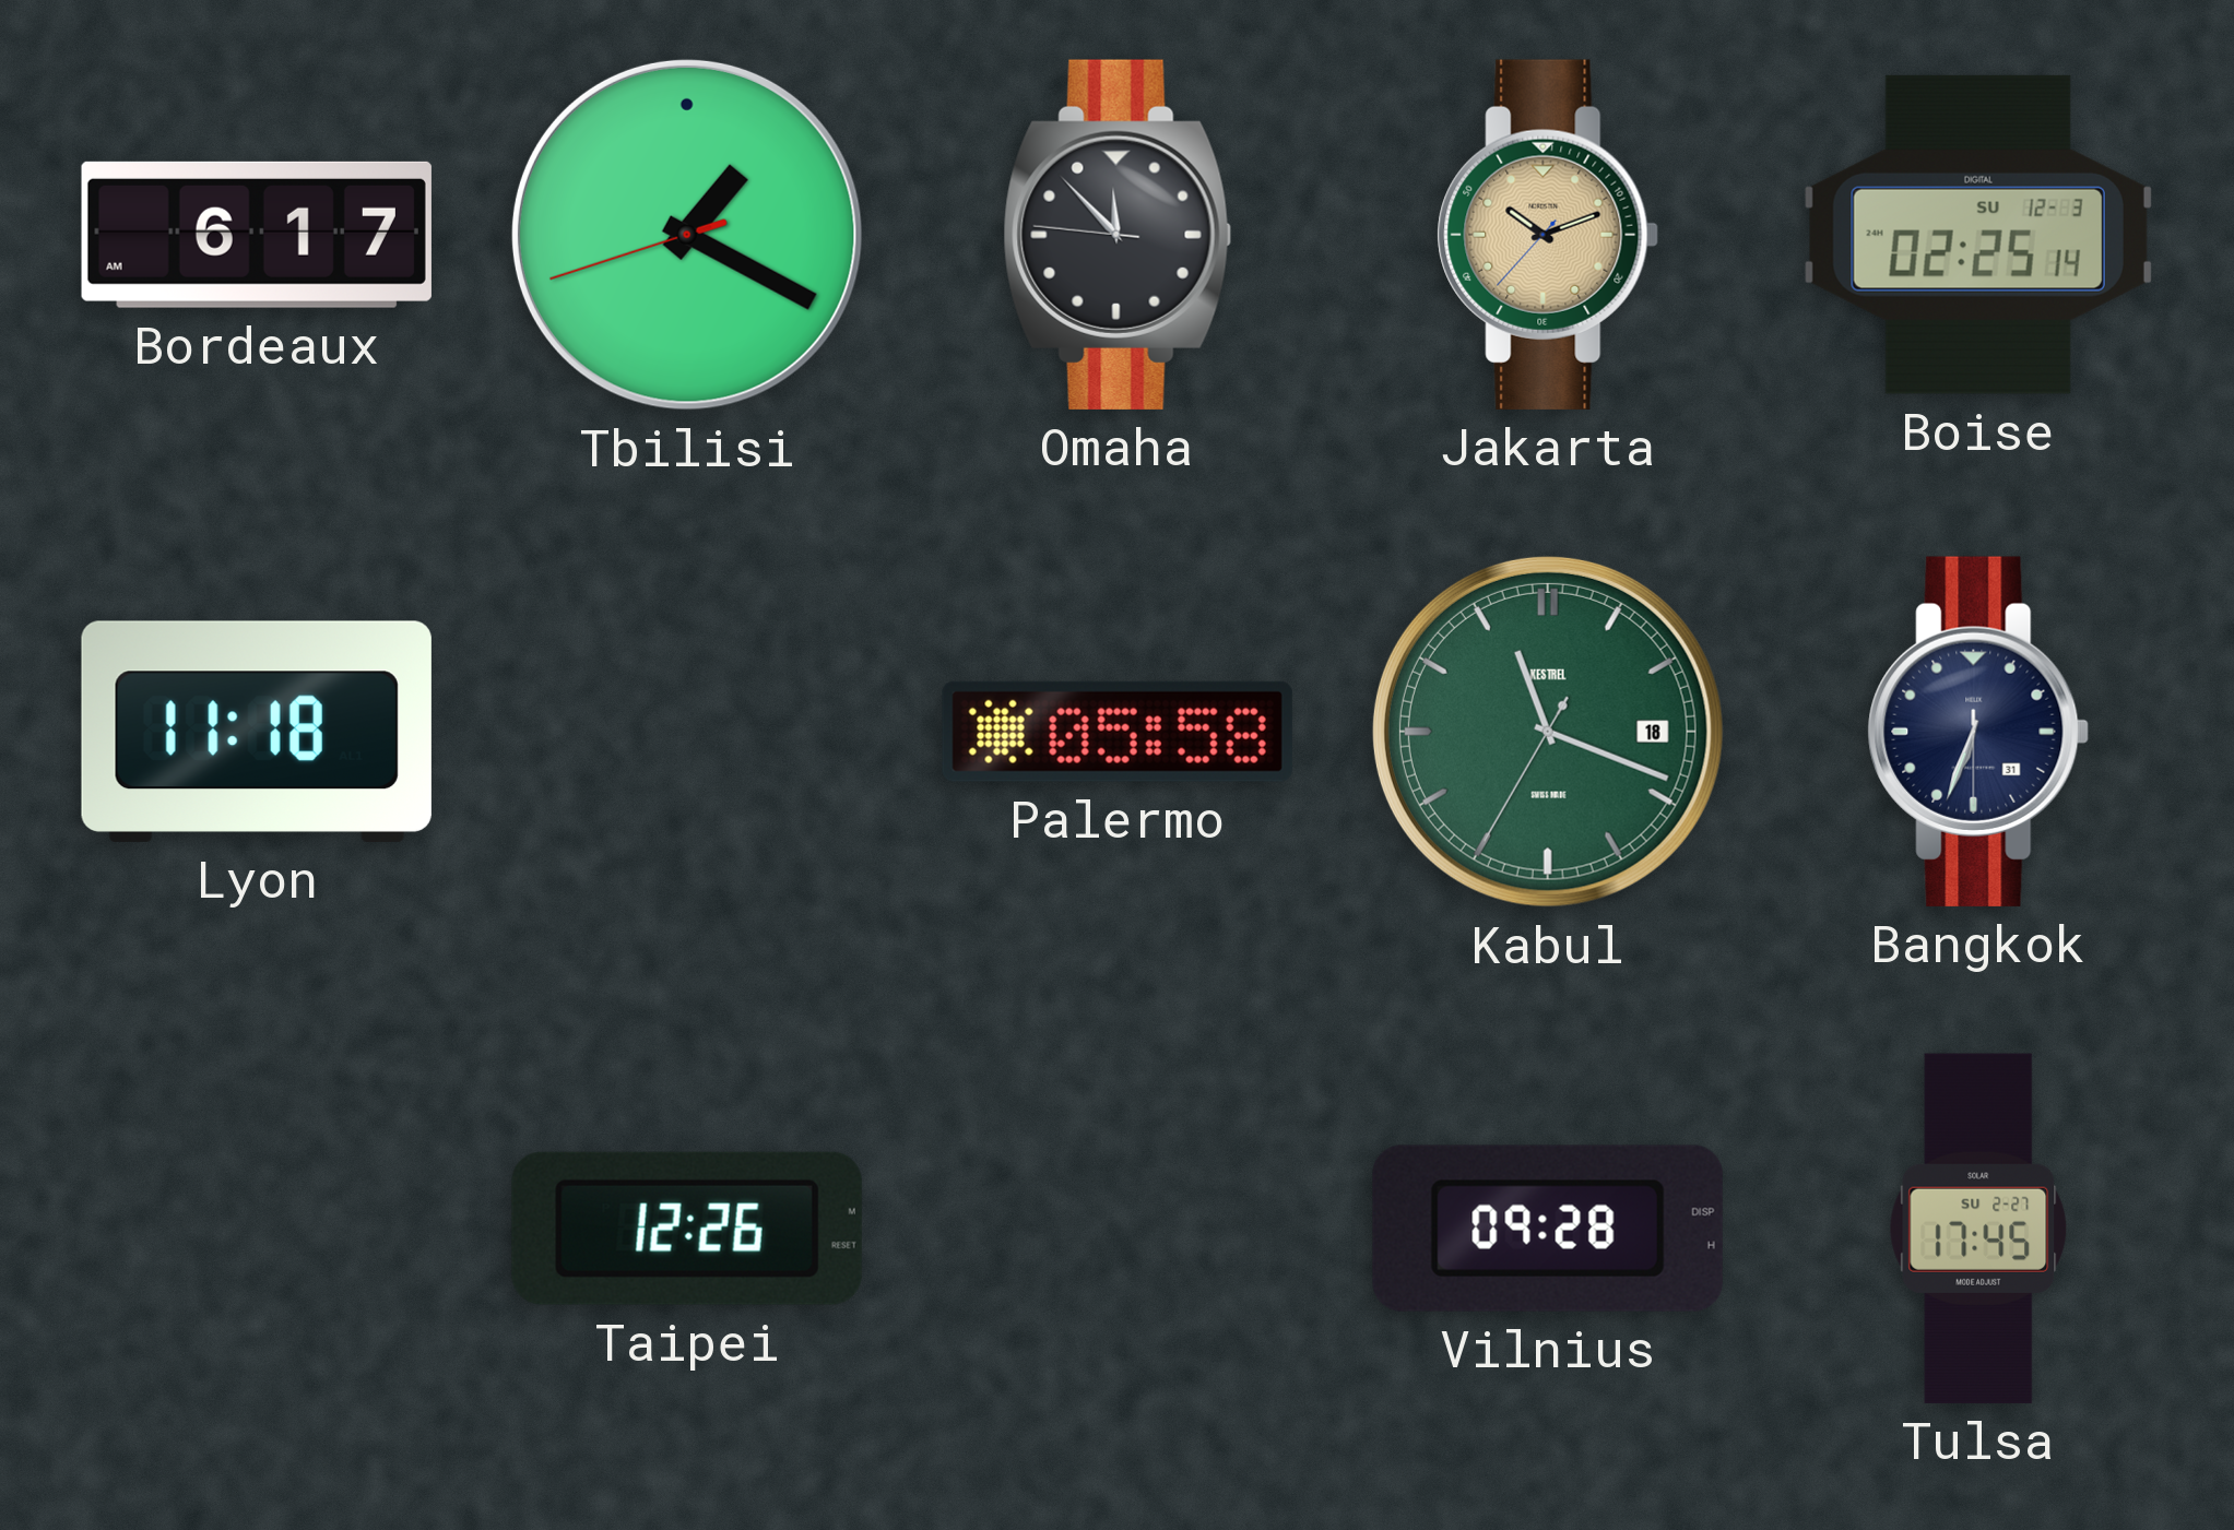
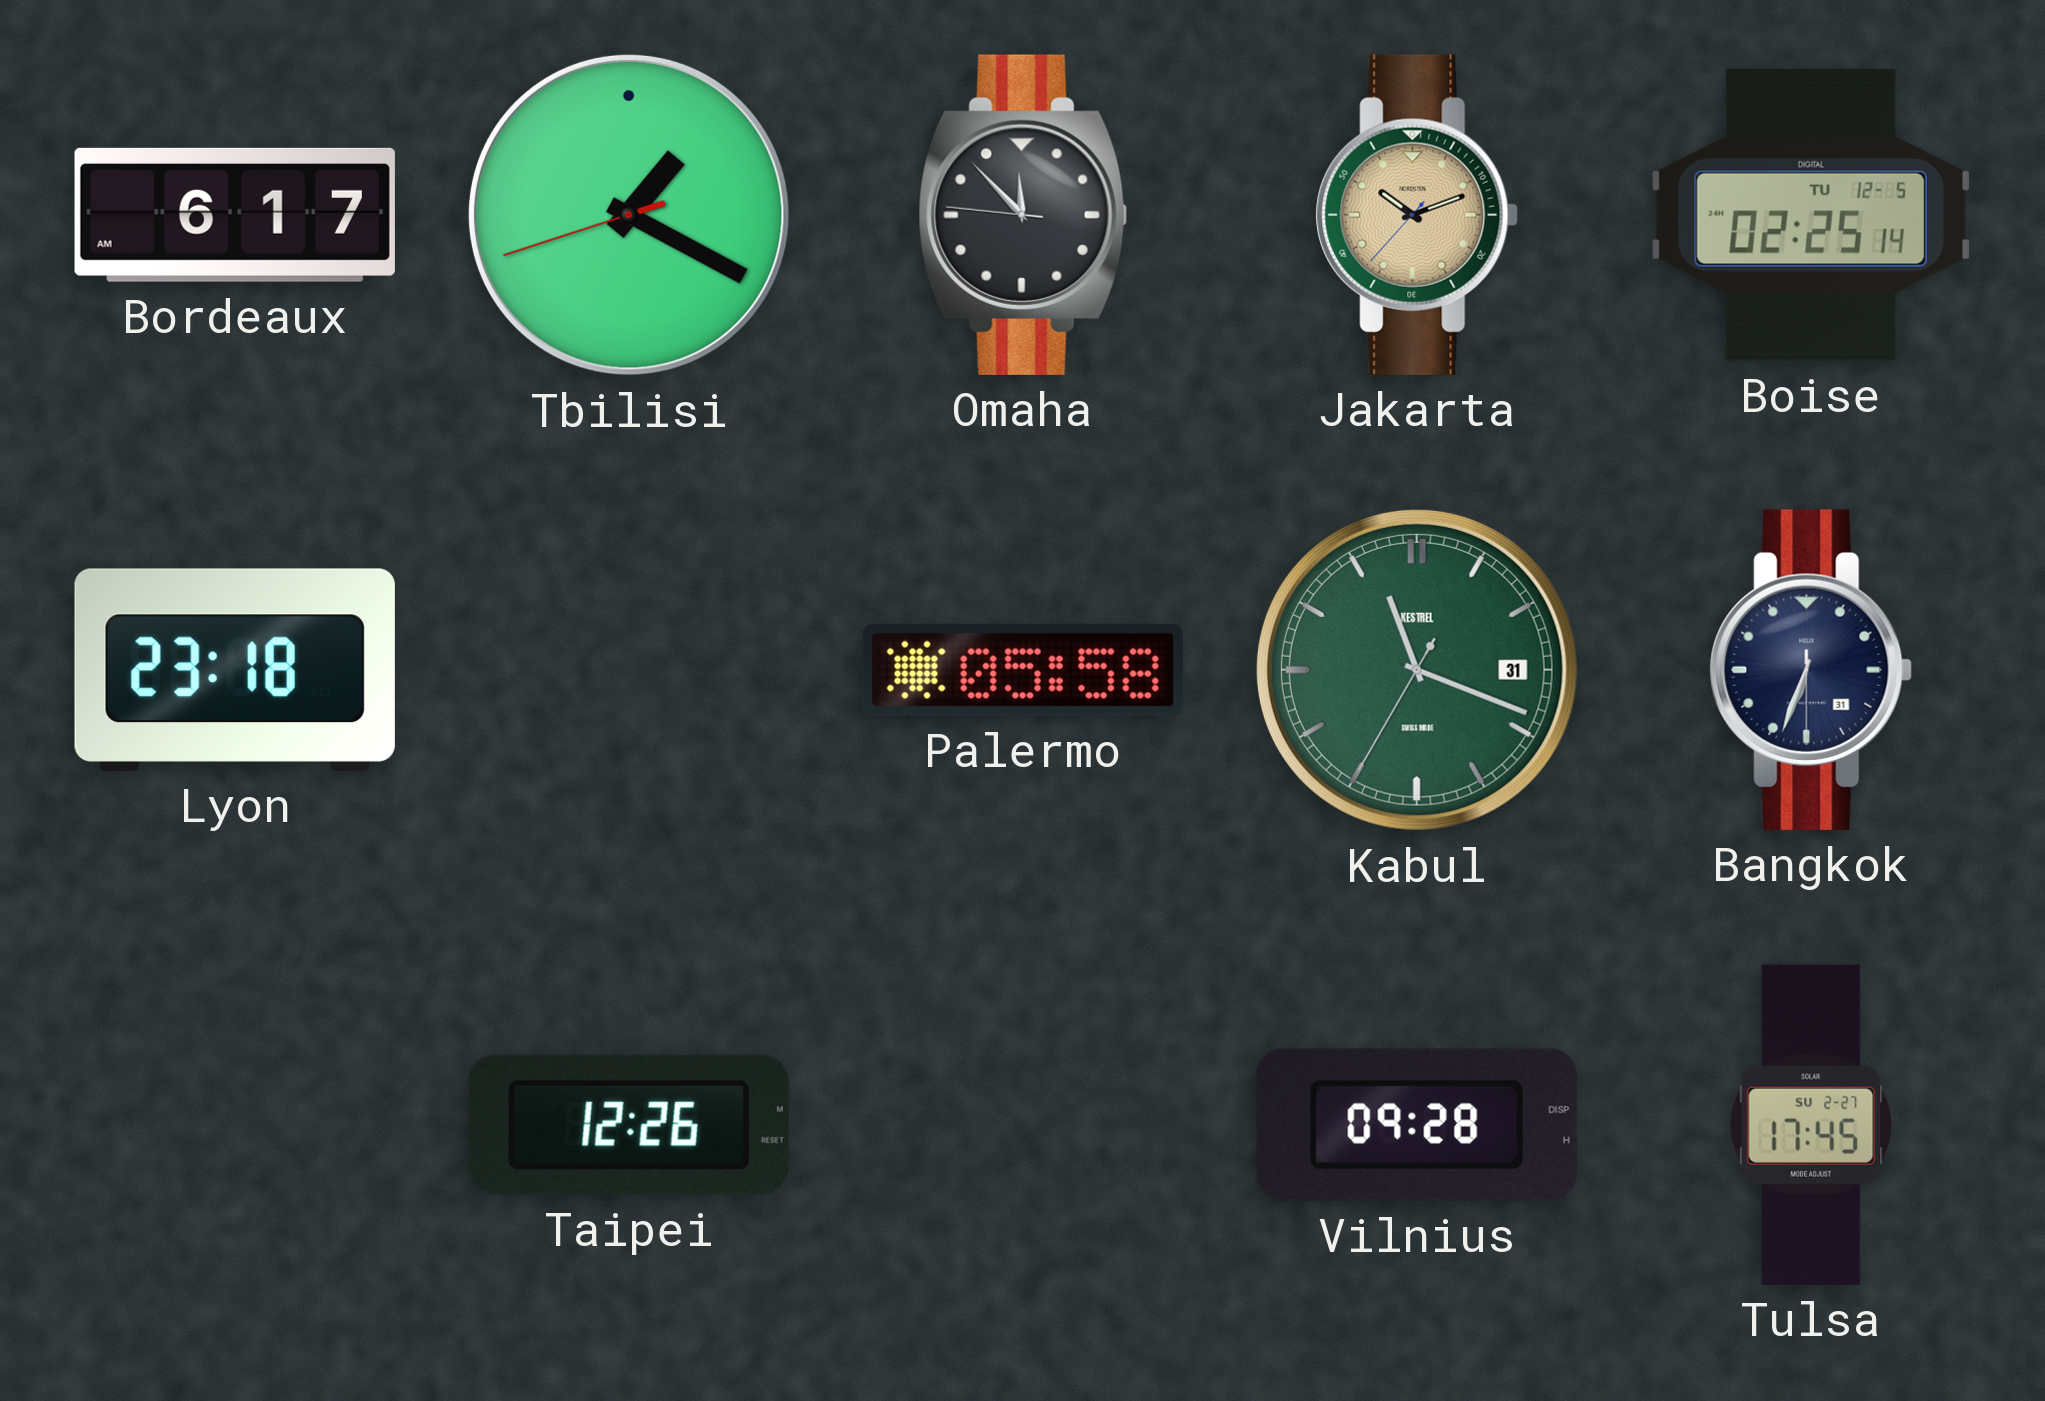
Boise date: SU 12-3 -> TU 12-5 (1811, 215)
Lyon: 11:18 -> 23:18 (235, 670)
Kabul date: 18 -> 31 (1417, 670)
